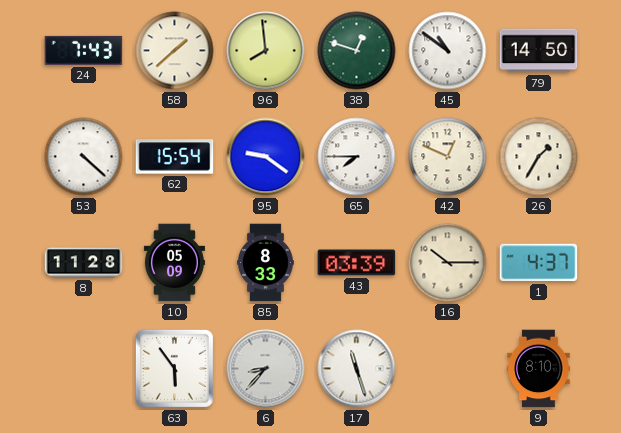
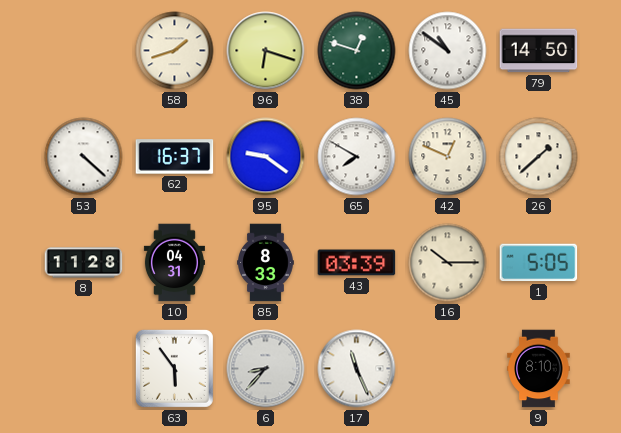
24: 7:43 -> none (84, 50)
58: 1:38 -> 1:42 (175, 51)
96: 7:59 -> 6:18 (266, 51)
62: 15:54 -> 16:37 (175, 157)
65: 7:45 -> 7:50 (357, 157)
26: 1:35 -> 1:38 (539, 157)
10: 05:09 -> 04:31 (174, 263)
1: 4:37 -> 5:05 (539, 263)
17: 11:27 -> 11:26 (357, 369)
